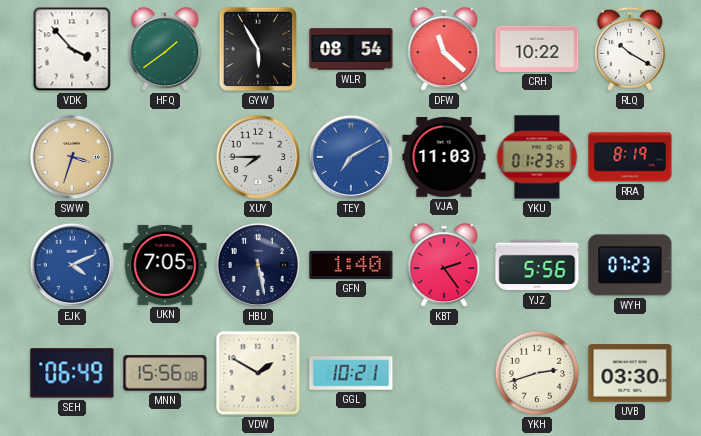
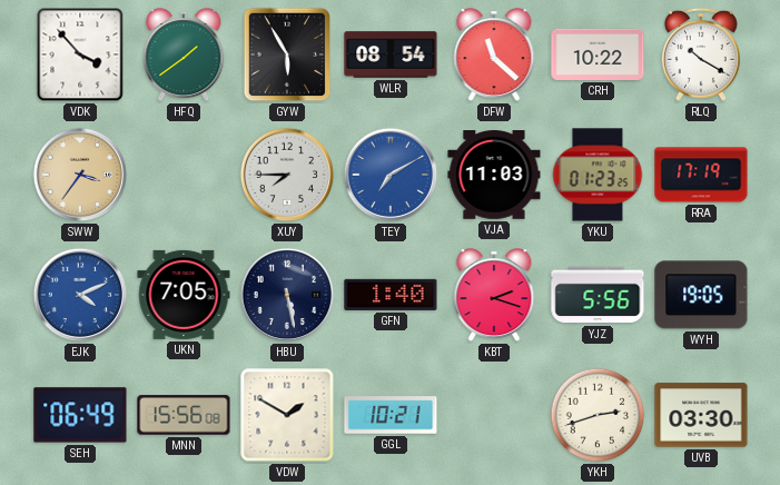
SWW: 3:33 -> 3:36 (80, 175)
RRA: 8:19 -> 17:19 (701, 175)
KBT: 2:24 -> 2:18 (494, 296)
WYH: 07:23 -> 19:05 (701, 295)
